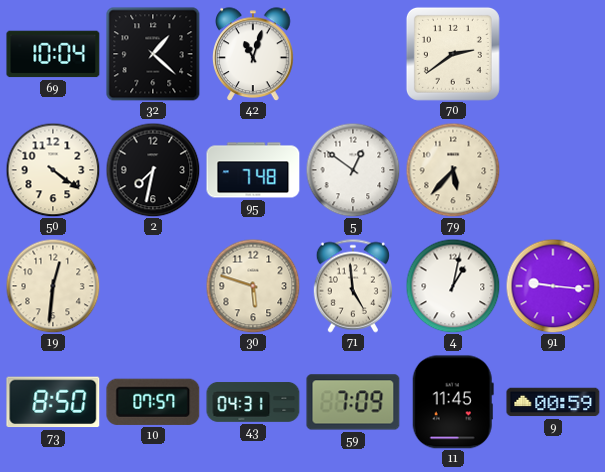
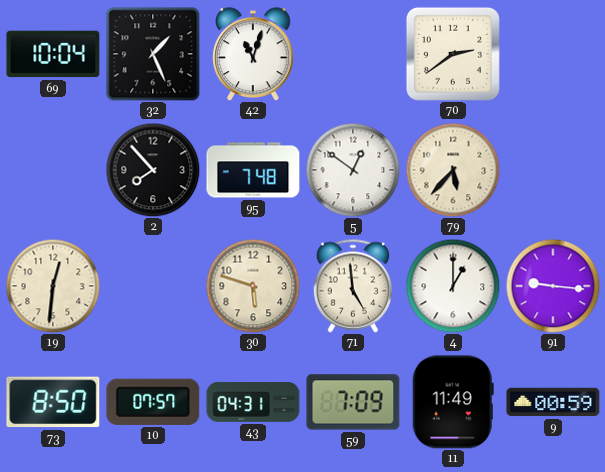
32: 1:22 -> 1:26 (153, 54)
50: 4:21 -> none (53, 170)
2: 7:32 -> 7:53 (153, 170)
4: 1:02 -> 1:00 (453, 286)
11: 11:45 -> 11:49 (453, 402)
